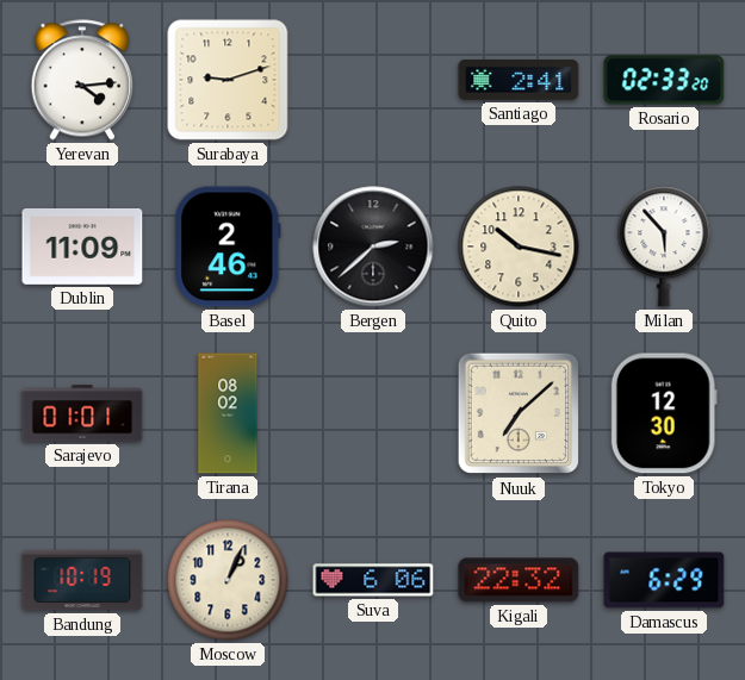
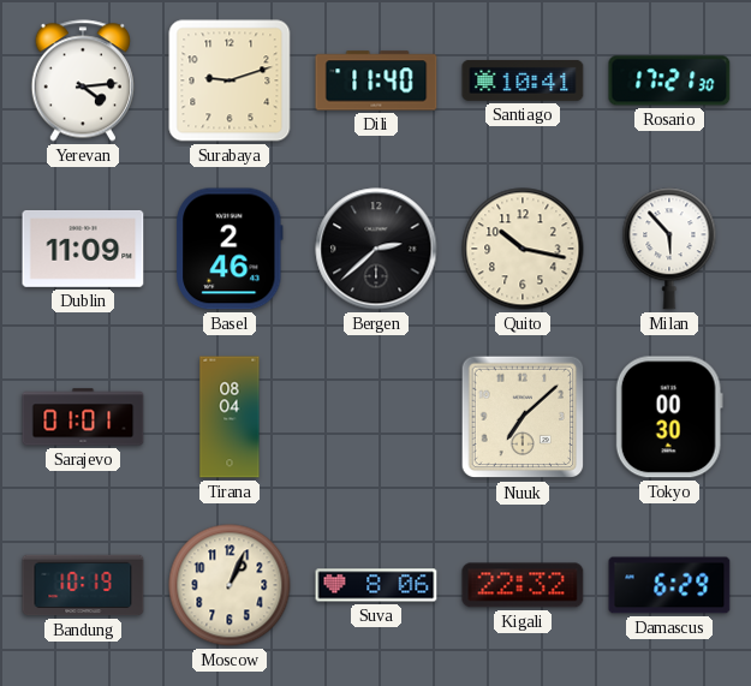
Dili: none -> 11:40 (376, 80)
Santiago: 2:41 -> 10:41 (523, 80)
Rosario: 02:33 -> 17:21 (669, 80)
Tirana: 08:02 -> 08:04 (230, 417)
Tokyo: 12:30 -> 00:30 (669, 417)
Suva: 6:06 -> 8:06 (376, 585)
